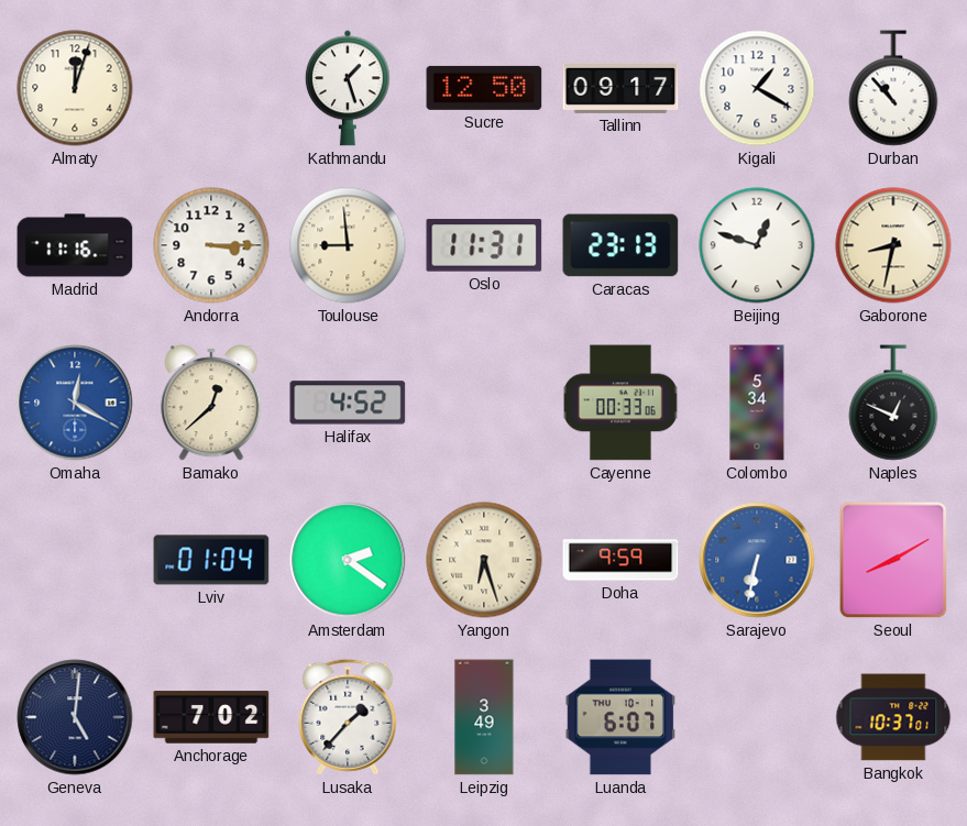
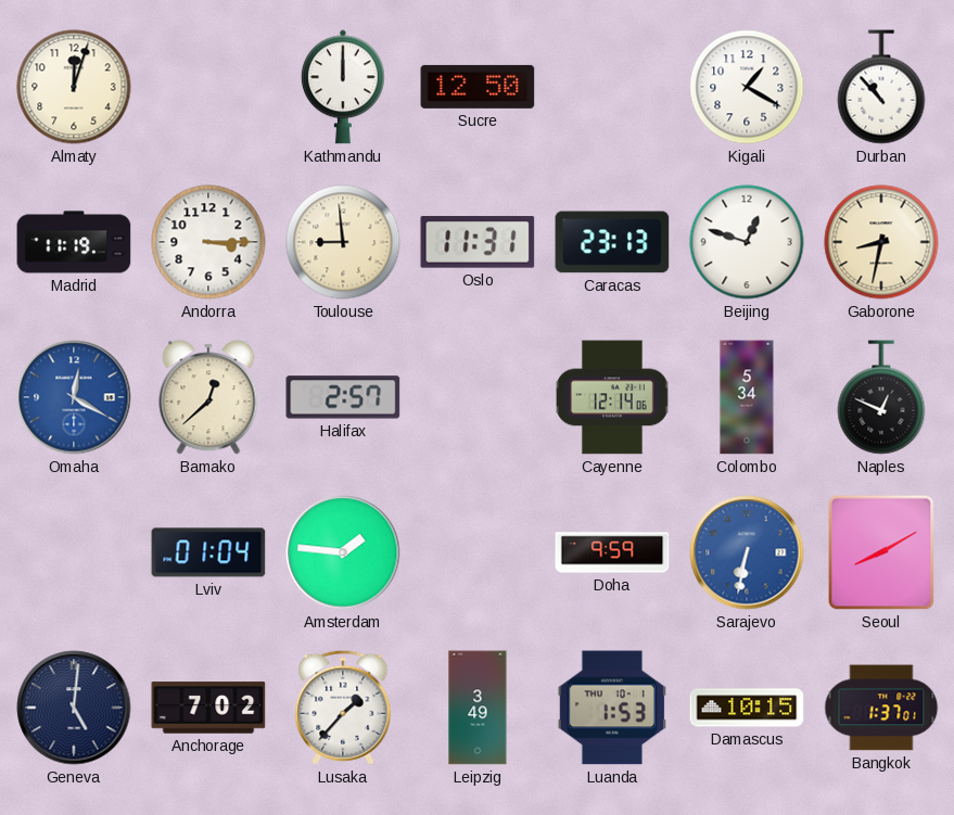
Kathmandu: 1:27 -> 12:00 (343, 87)
Tallinn: 09:17 -> none (620, 88)
Madrid: 11:16 -> 11:19 (74, 242)
Halifax: 4:52 -> 2:57 (343, 397)
Cayenne: 00:33 -> 12:14 (612, 397)
Amsterdam: 2:21 -> 1:46 (343, 552)
Yangon: 6:27 -> none (484, 560)
Luanda: 6:07 -> 1:53 (611, 708)
Damascus: none -> 10:15 (747, 708)
Bangkok: 10:37 -> 1:37 (881, 708)
